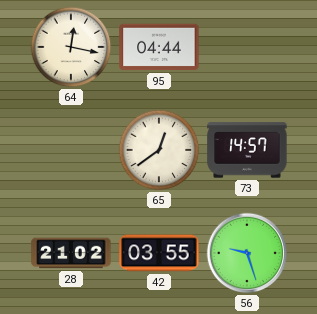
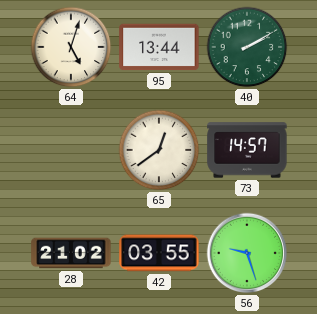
64: 12:17 -> 5:03 (71, 47)
95: 04:44 -> 13:44 (159, 47)
40: none -> 2:10 (247, 47)
